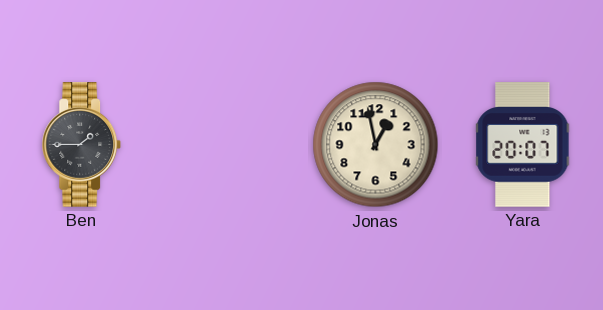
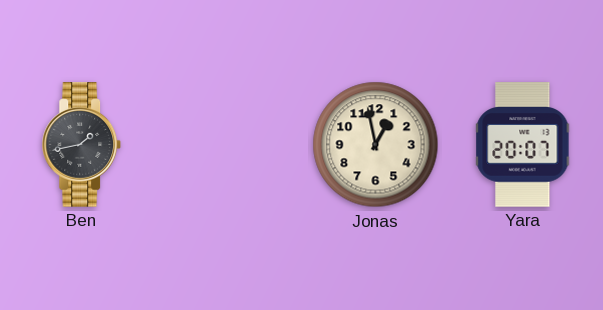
Ben: 1:45 -> 1:43 (82, 145)
